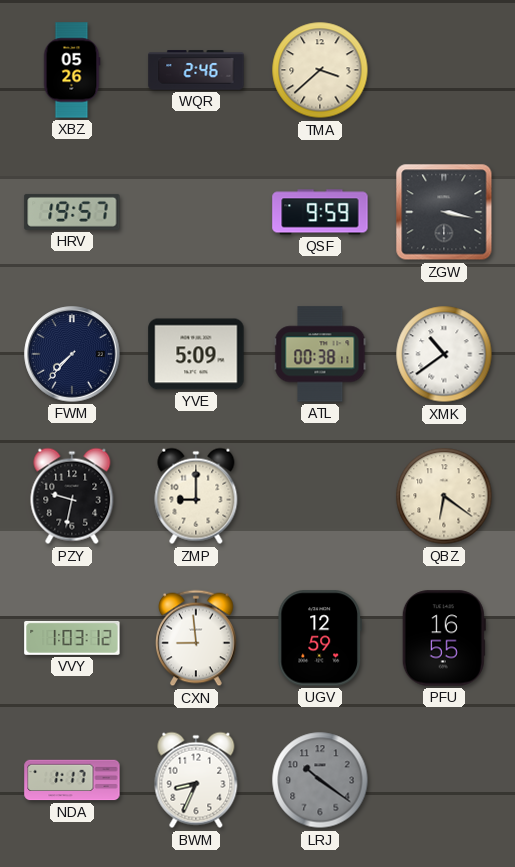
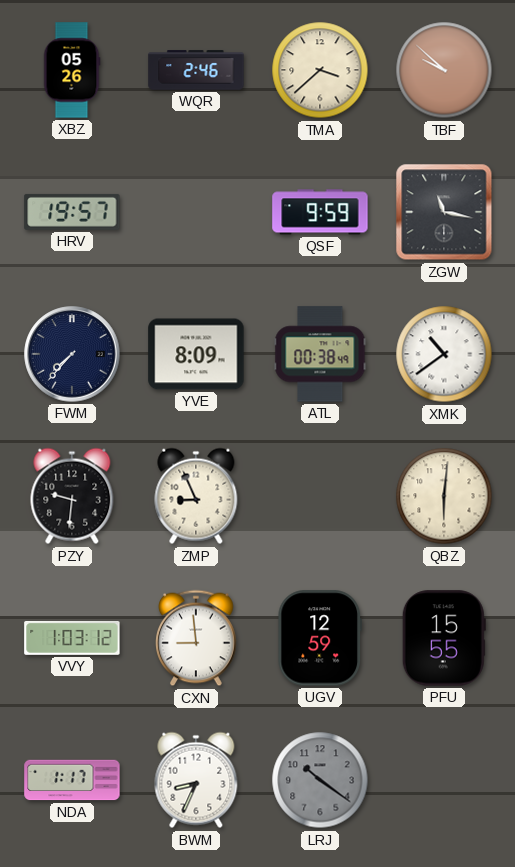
TBF: none -> 9:52 (444, 70)
ZGW: 3:17 -> 11:17 (444, 212)
YVE: 5:09 -> 8:09 (196, 354)
ATL: 00:38:11 -> 00:38:49 (320, 354)
PZY: 9:32 -> 9:31 (72, 496)
ZMP: 9:00 -> 8:56 (196, 496)
QBZ: 6:21 -> 6:01 (444, 496)
PFU: 16:55 -> 15:55 (444, 638)
